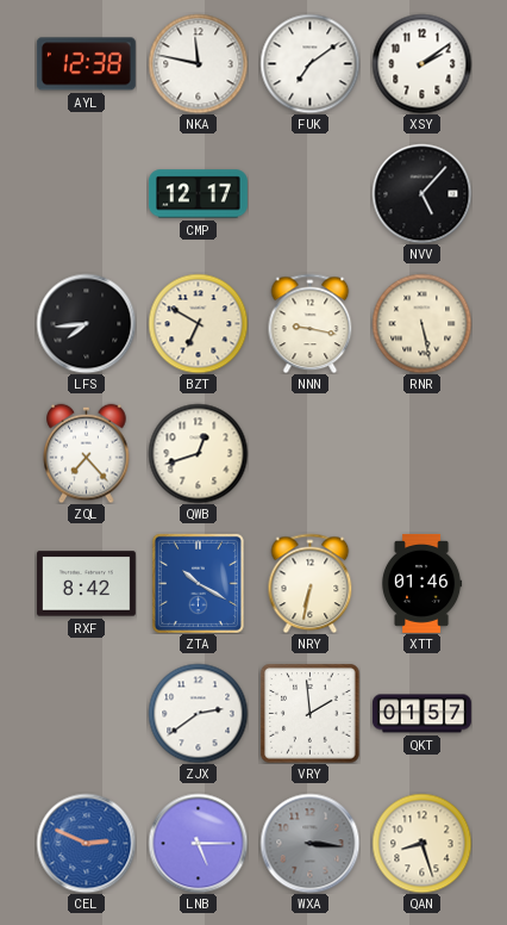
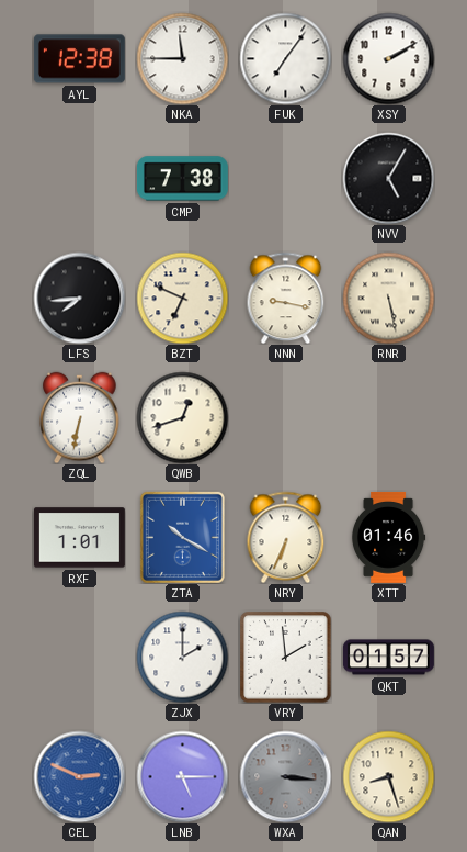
NKA: 11:47 -> 11:45 (182, 58)
FUK: 7:09 -> 7:06 (285, 58)
XSY: 2:09 -> 2:10 (388, 58)
CMP: 12:17 -> 7:38 (182, 179)
NVV: 5:07 -> 5:05 (388, 178)
BZT: 6:50 -> 6:49 (182, 298)
ZQL: 7:23 -> 6:32 (80, 417)
RXF: 8:42 -> 1:01 (79, 538)
NRY: 6:32 -> 6:34 (286, 537)
ZJX: 2:39 -> 2:00 (182, 657)
